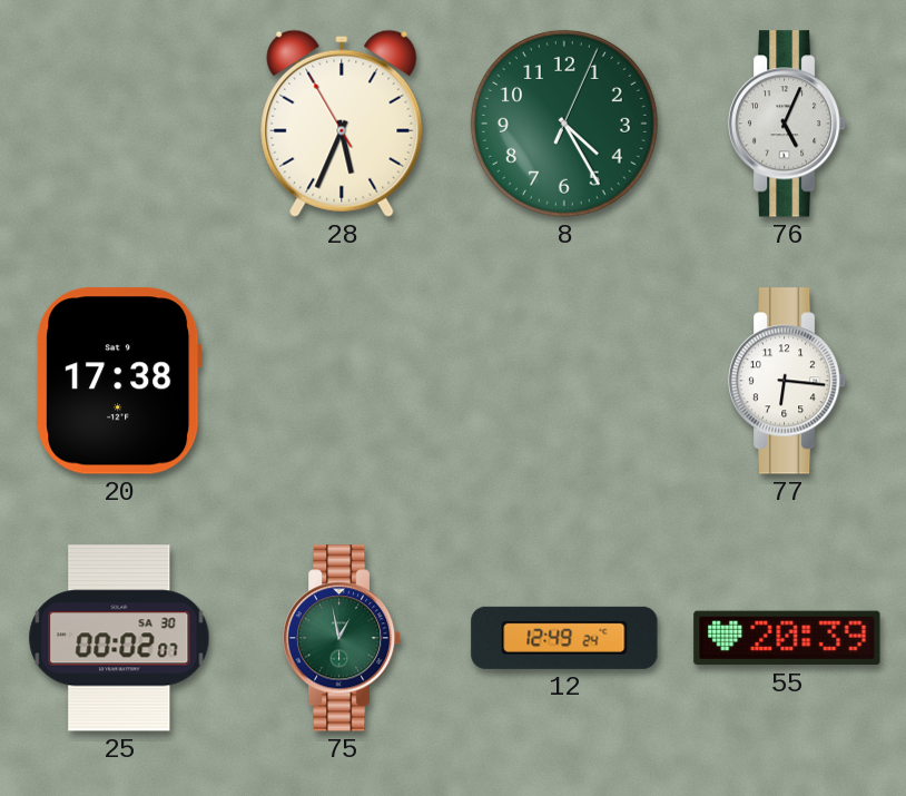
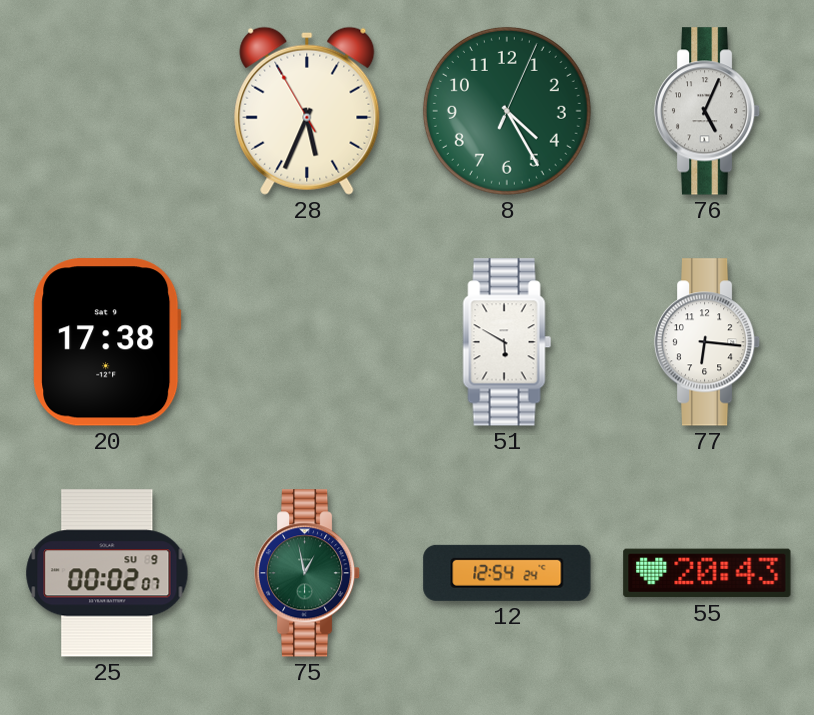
51: none -> 5:50 (507, 342)
25 date: SA 30 -> SU 9 (107, 573)
12: 12:49 -> 12:54 (507, 573)
55: 20:39 -> 20:43 (707, 573)
